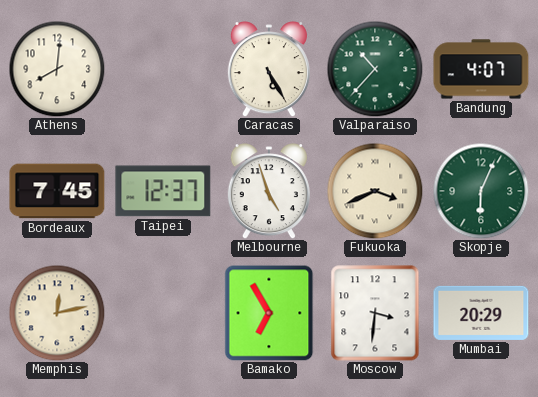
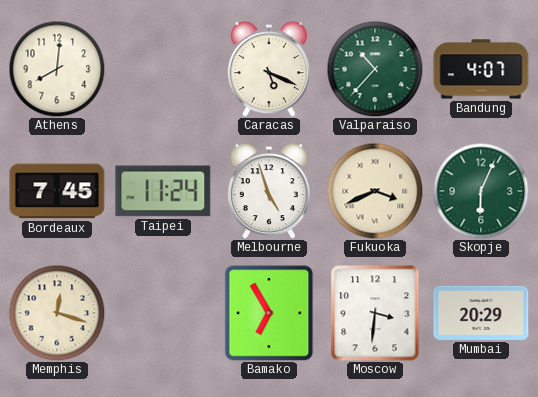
Caracas: 5:25 -> 5:19 (269, 69)
Taipei: 12:37 -> 11:24 (163, 191)
Memphis: 12:13 -> 12:18 (57, 313)
